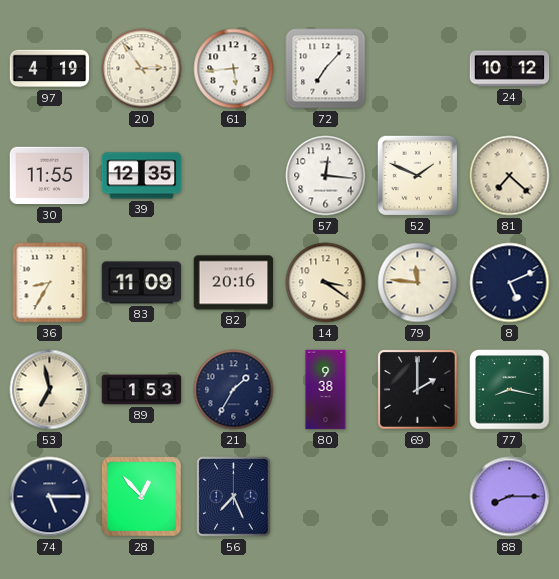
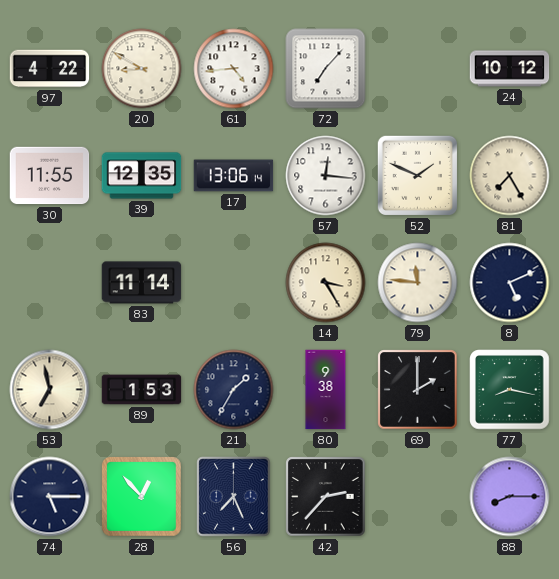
97: 4:19 -> 4:22 (50, 69)
20: 2:54 -> 8:50 (142, 69)
61: 5:44 -> 4:44 (234, 69)
17: none -> 13:06 (234, 176)
81: 7:22 -> 7:25 (510, 176)
36: 8:35 -> none (50, 283)
83: 11:09 -> 11:14 (142, 283)
82: 20:16 -> none (234, 283)
14: 3:21 -> 3:25 (326, 283)
42: none -> 2:37 (326, 497)
